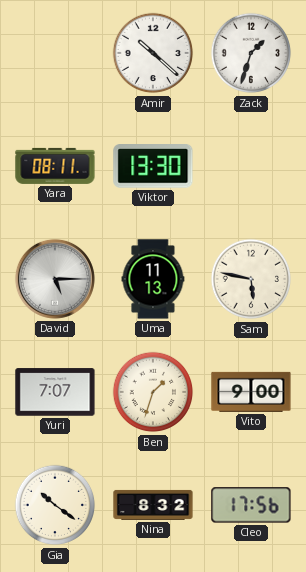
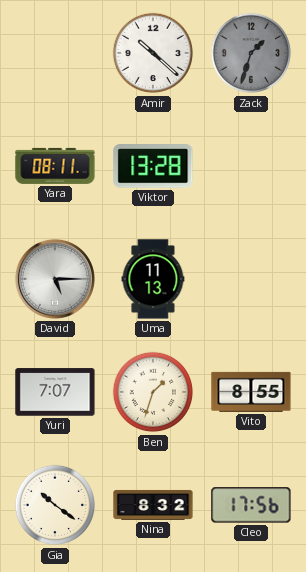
Zack dial: white -> grey (251, 53)
Viktor: 13:30 -> 13:28 (153, 167)
Sam: 5:47 -> none (251, 279)
Vito: 9:00 -> 8:55 (251, 392)
